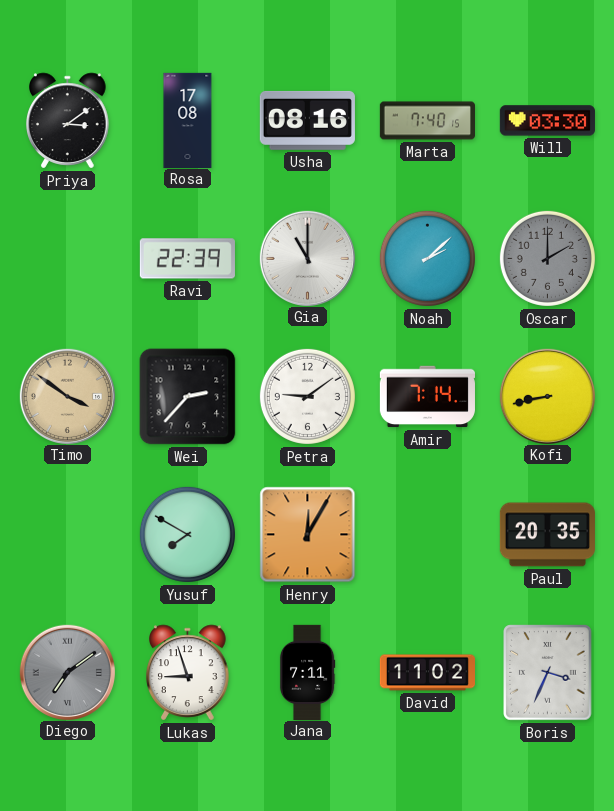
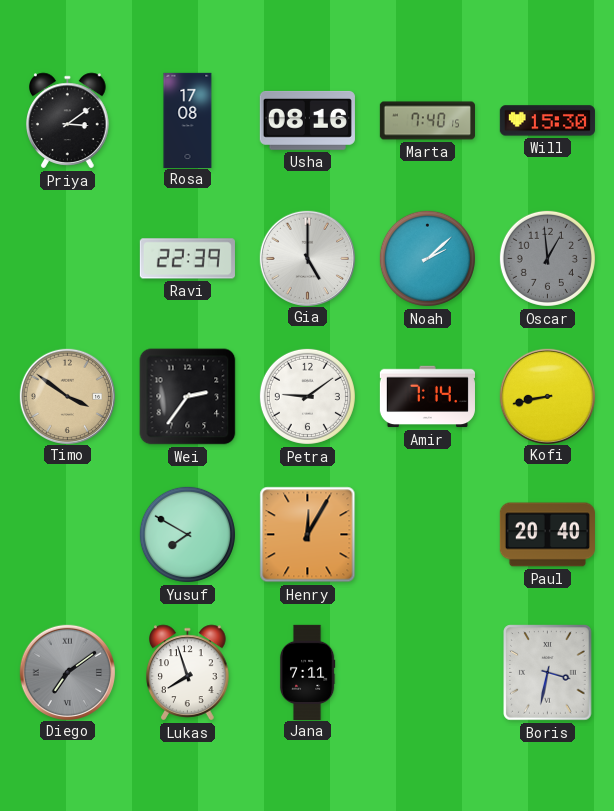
Will: 03:30 -> 15:30 (547, 121)
Gia: 11:00 -> 5:00 (307, 258)
Oscar: 2:00 -> 12:59 (547, 258)
Wei: 2:37 -> 2:36 (188, 397)
Paul: 20:35 -> 20:40 (547, 535)
Lukas: 8:57 -> 7:57 (188, 673)
David: 11:02 -> none (427, 673)
Boris: 3:34 -> 3:32 (548, 673)
